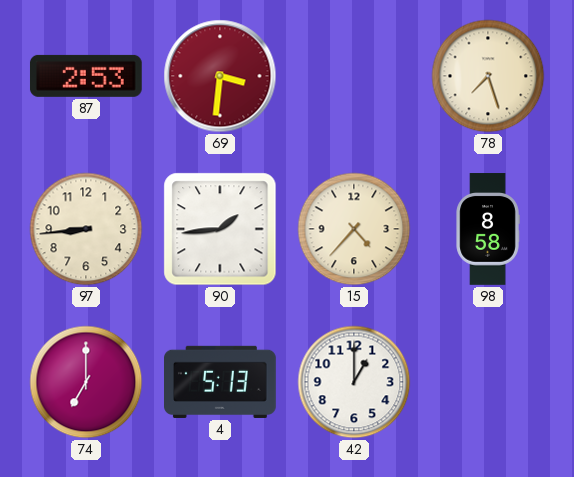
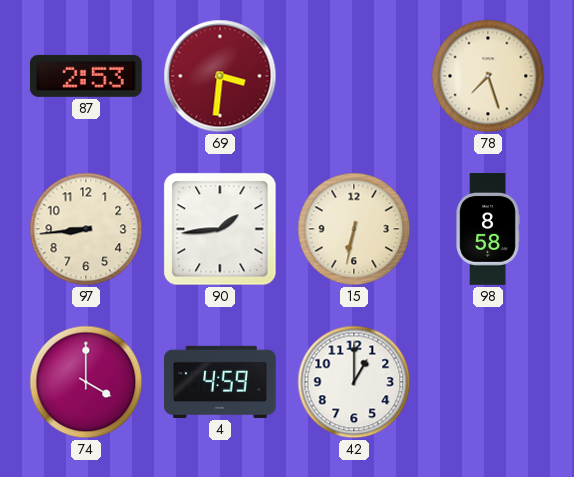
15: 4:37 -> 6:32 (354, 229)
74: 7:00 -> 4:00 (86, 382)
4: 5:13 -> 4:59 (221, 382)
